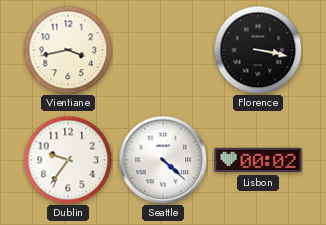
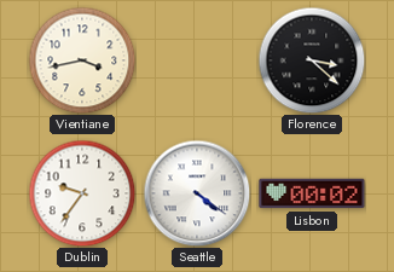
Florence: 3:17 -> 3:22 (312, 60)
Seattle: 4:22 -> 4:21 (197, 193)
